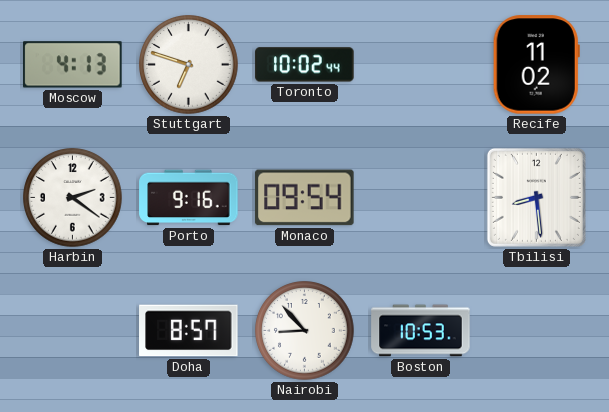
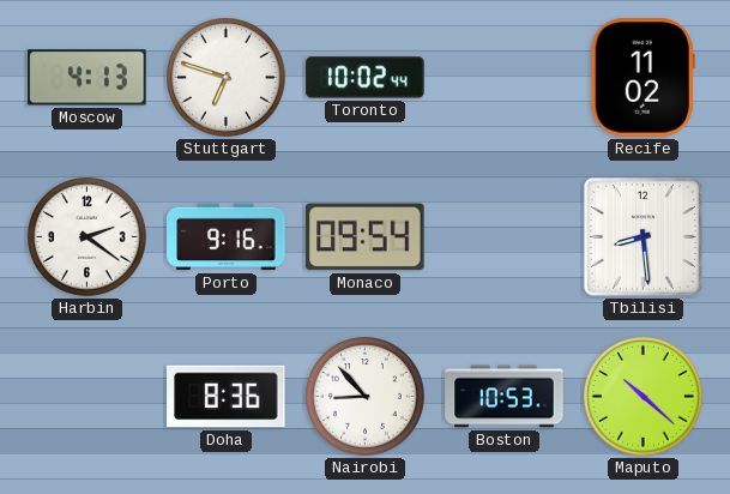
Doha: 8:57 -> 8:36 (227, 397)
Maputo: none -> 10:22 (644, 397)
